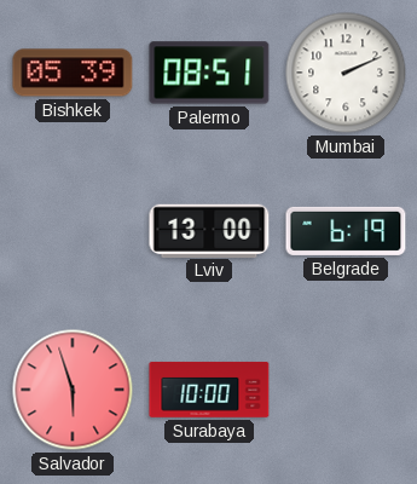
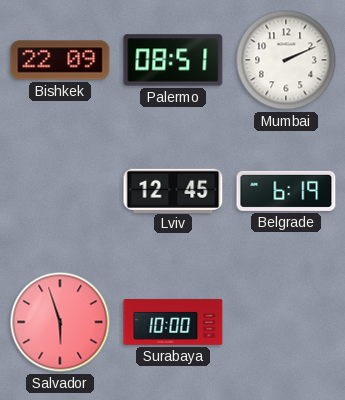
Bishkek: 05:39 -> 22:09 (60, 60)
Lviv: 13:00 -> 12:45 (173, 190)
